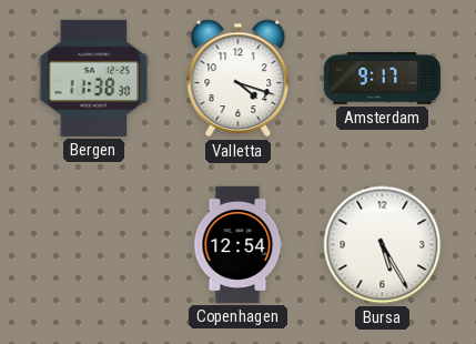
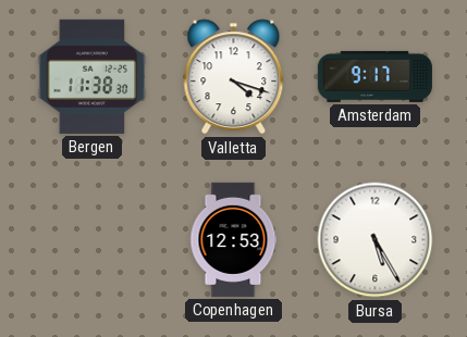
Copenhagen: 12:54 -> 12:53 (233, 239)
